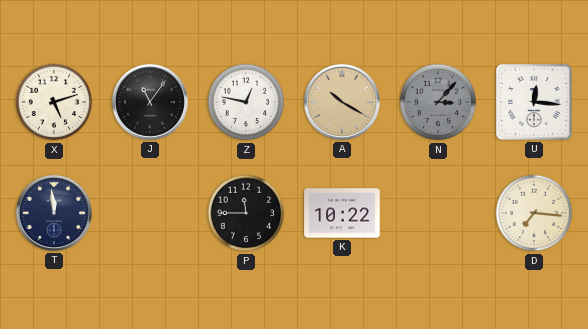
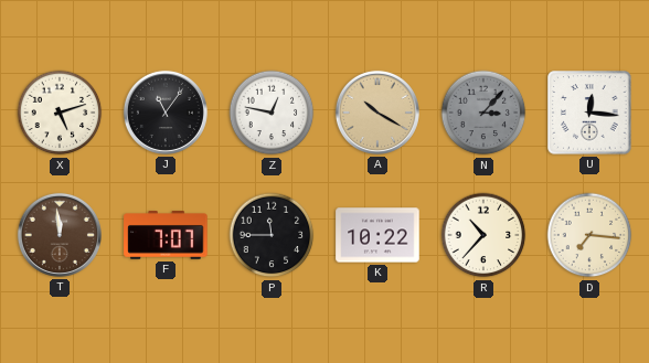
T dial: navy -> brown (60, 235)
F: none -> 7:07 (166, 236)
R: none -> 10:37 (483, 235)
